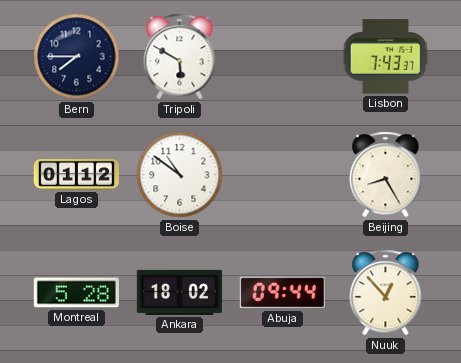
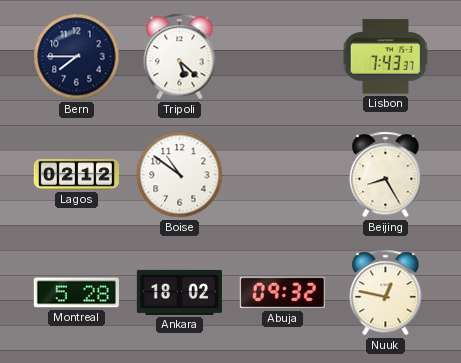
Tripoli: 5:50 -> 5:22 (180, 57)
Lagos: 01:12 -> 02:12 (76, 174)
Abuja: 09:44 -> 09:32 (282, 293)
Nuuk: 12:53 -> 12:47 (386, 293)
